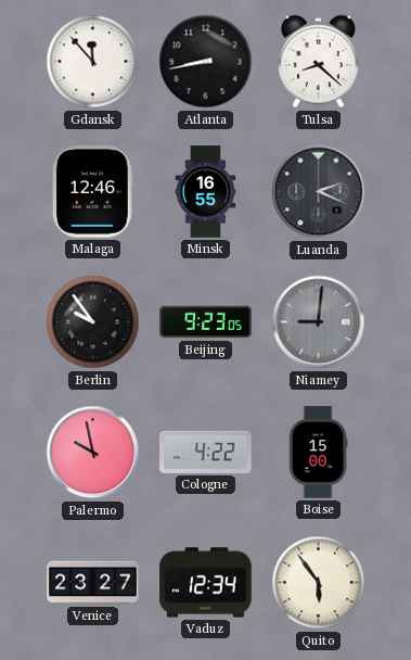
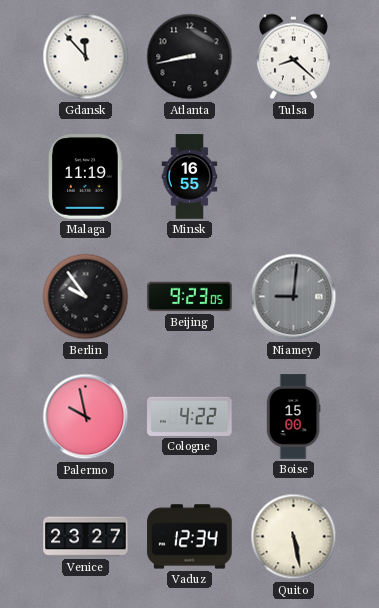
Malaga: 12:46 -> 11:19 (86, 177)
Luanda: 2:19 -> none (319, 192)
Quito: 5:54 -> 5:28 (294, 537)
